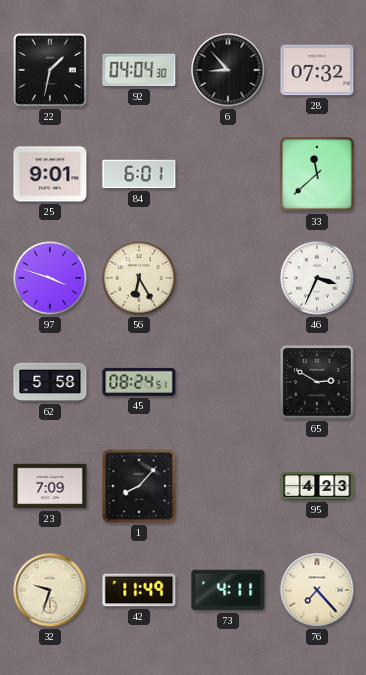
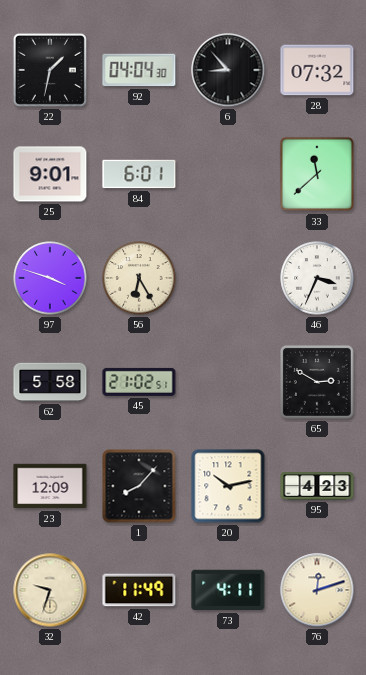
45: 08:24 -> 21:02 (139, 382)
23: 7:09 -> 12:09 (50, 486)
20: none -> 10:13 (228, 486)
76: 7:23 -> 12:12 (317, 590)
